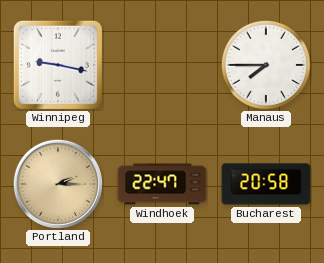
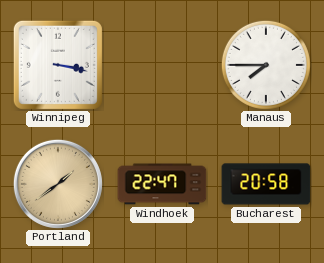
Winnipeg: 9:17 -> 3:17 (58, 65)
Portland: 2:15 -> 1:39 (58, 184)
